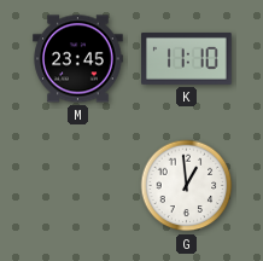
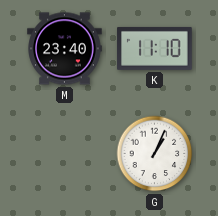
M: 23:45 -> 23:40 (65, 49)
G: 12:59 -> 1:04 (155, 154)
